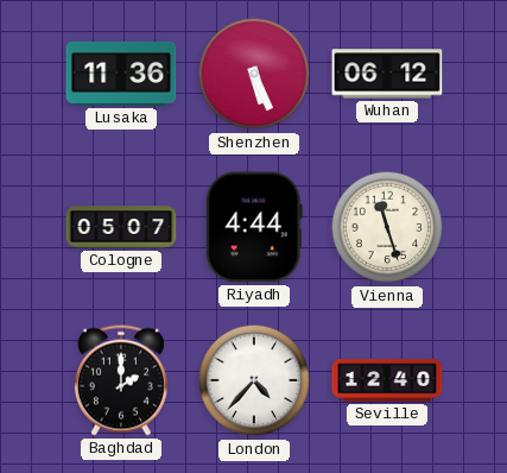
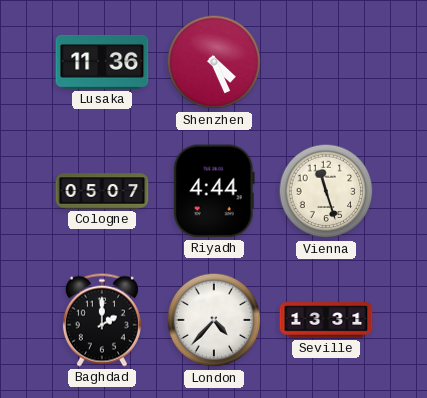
Shenzhen: 5:26 -> 4:26 (214, 62)
Wuhan: 06:12 -> none (387, 74)
Seville: 12:40 -> 13:31 (326, 320)
